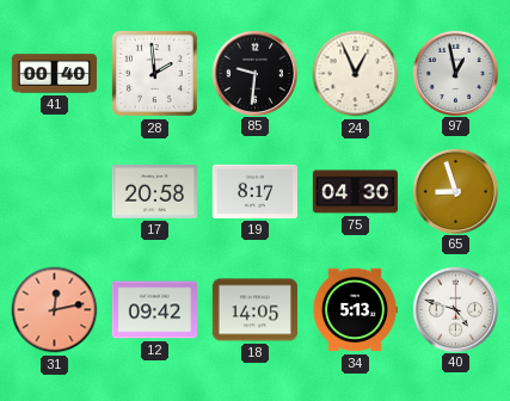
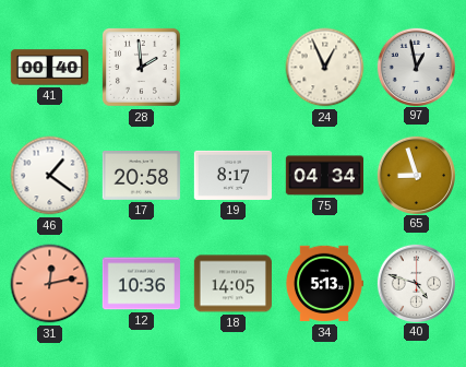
85: 9:31 -> none (254, 73)
46: none -> 1:21 (50, 176)
75: 04:30 -> 04:34 (324, 176)
12: 09:42 -> 10:36 (141, 284)
